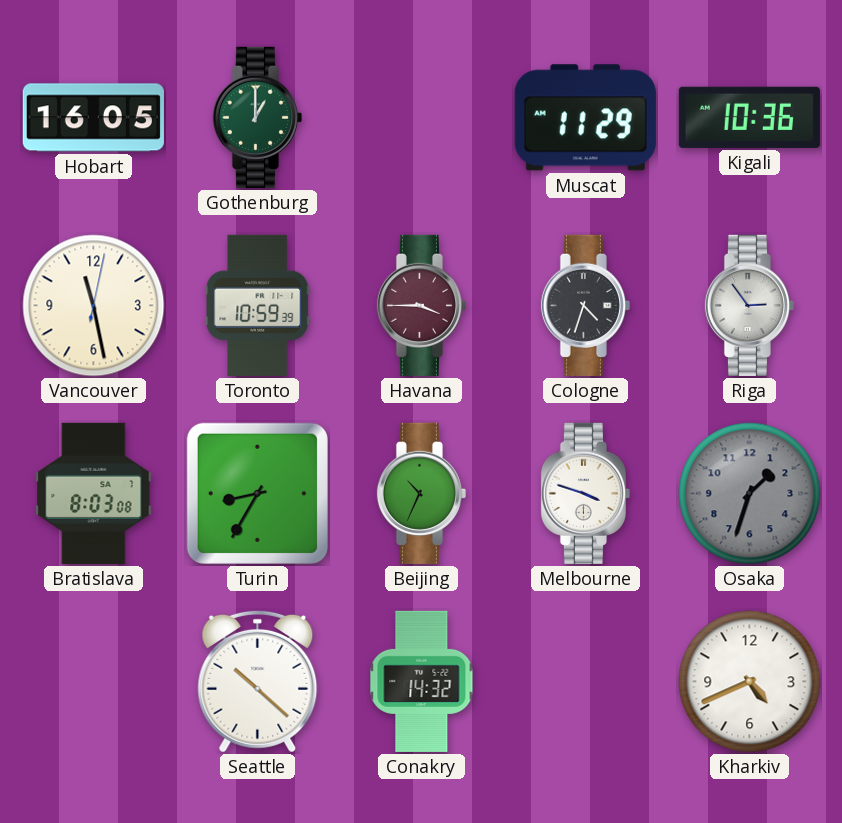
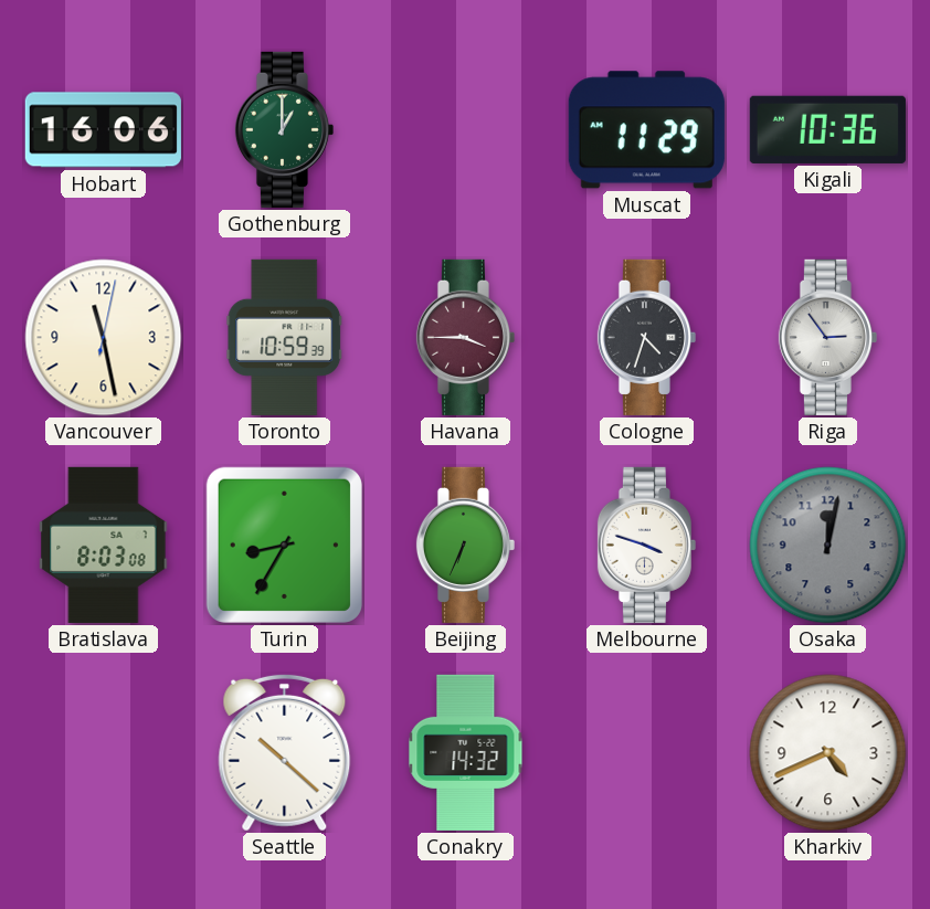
Hobart: 16:05 -> 16:06 (103, 130)
Beijing: 10:34 -> 6:34 (465, 545)
Osaka: 1:33 -> 12:02 (828, 546)
